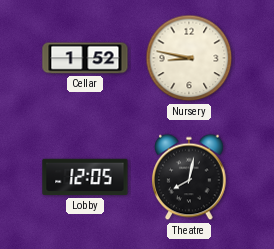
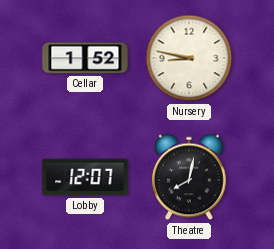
Lobby: 12:05 -> 12:07 (85, 177)
